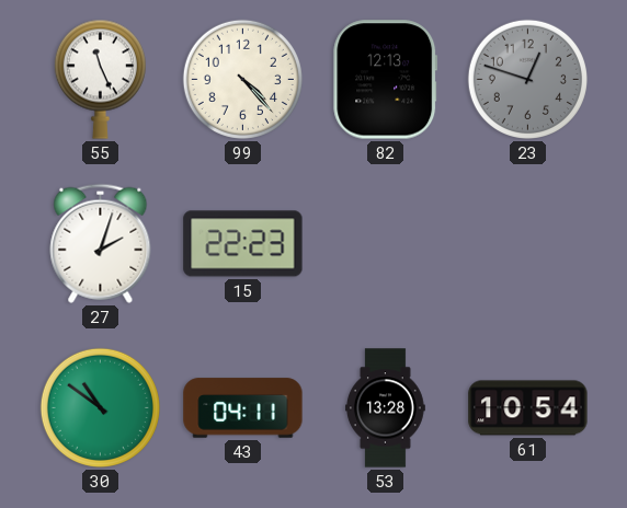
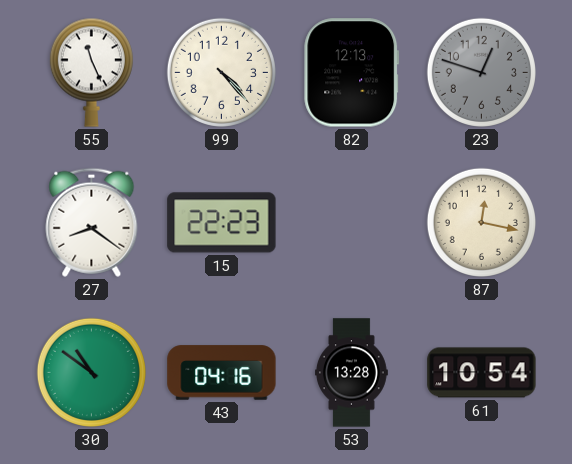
27: 2:03 -> 8:21 (92, 222)
87: none -> 12:17 (481, 222)
43: 04:11 -> 04:16 (222, 373)
